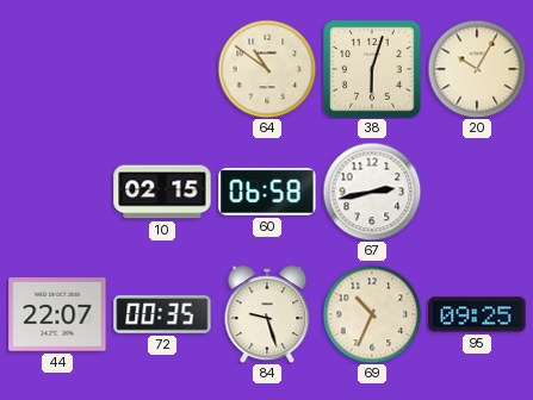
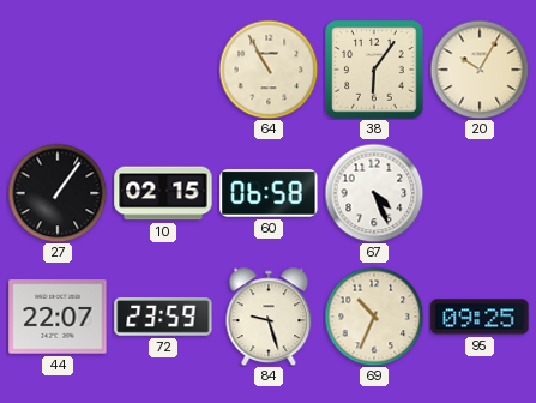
64: 10:51 -> 10:55 (269, 70)
38: 6:03 -> 6:06 (374, 70)
27: none -> 1:06 (58, 193)
67: 2:43 -> 4:26 (374, 193)
72: 00:35 -> 23:59 (163, 317)
